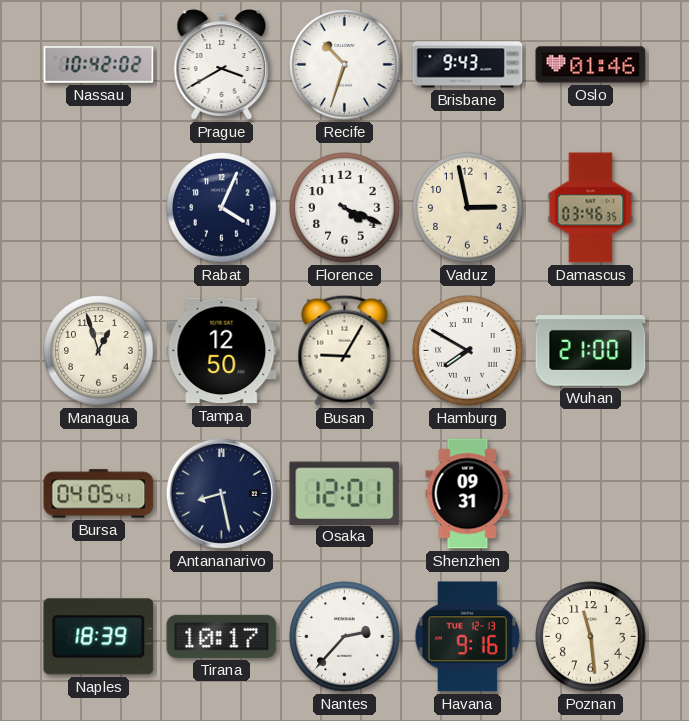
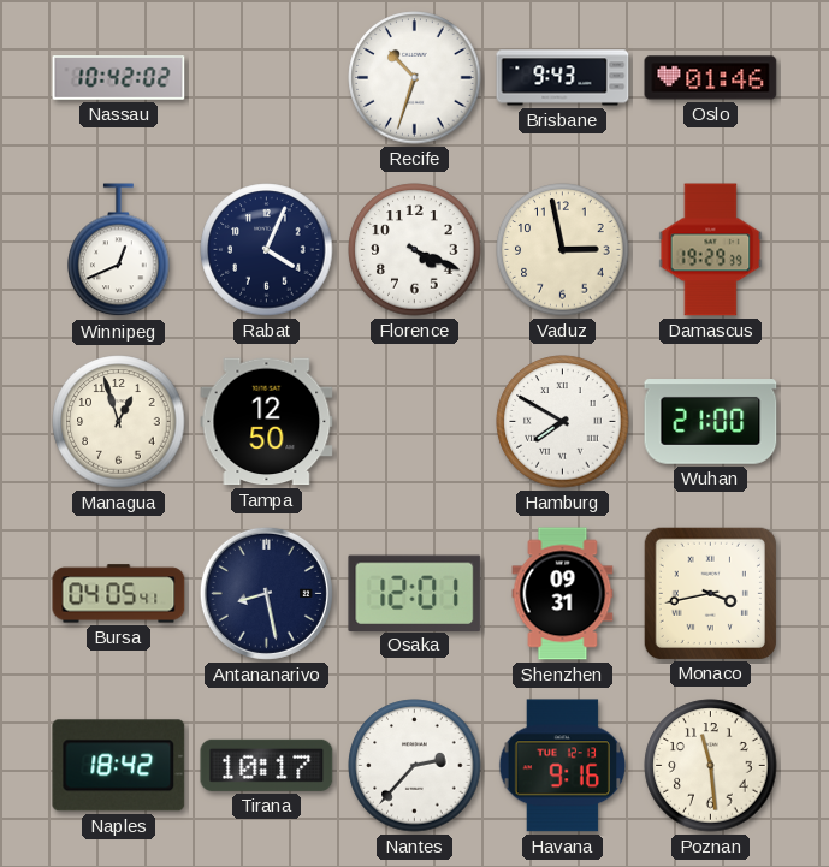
Prague: 3:40 -> none (222, 65)
Winnipeg: none -> 12:41 (119, 250)
Damascus: 03:46 -> 19:29 (711, 250)
Busan: 9:05 -> none (345, 350)
Monaco: none -> 3:43 (710, 593)
Naples: 18:39 -> 18:42 (119, 766)
